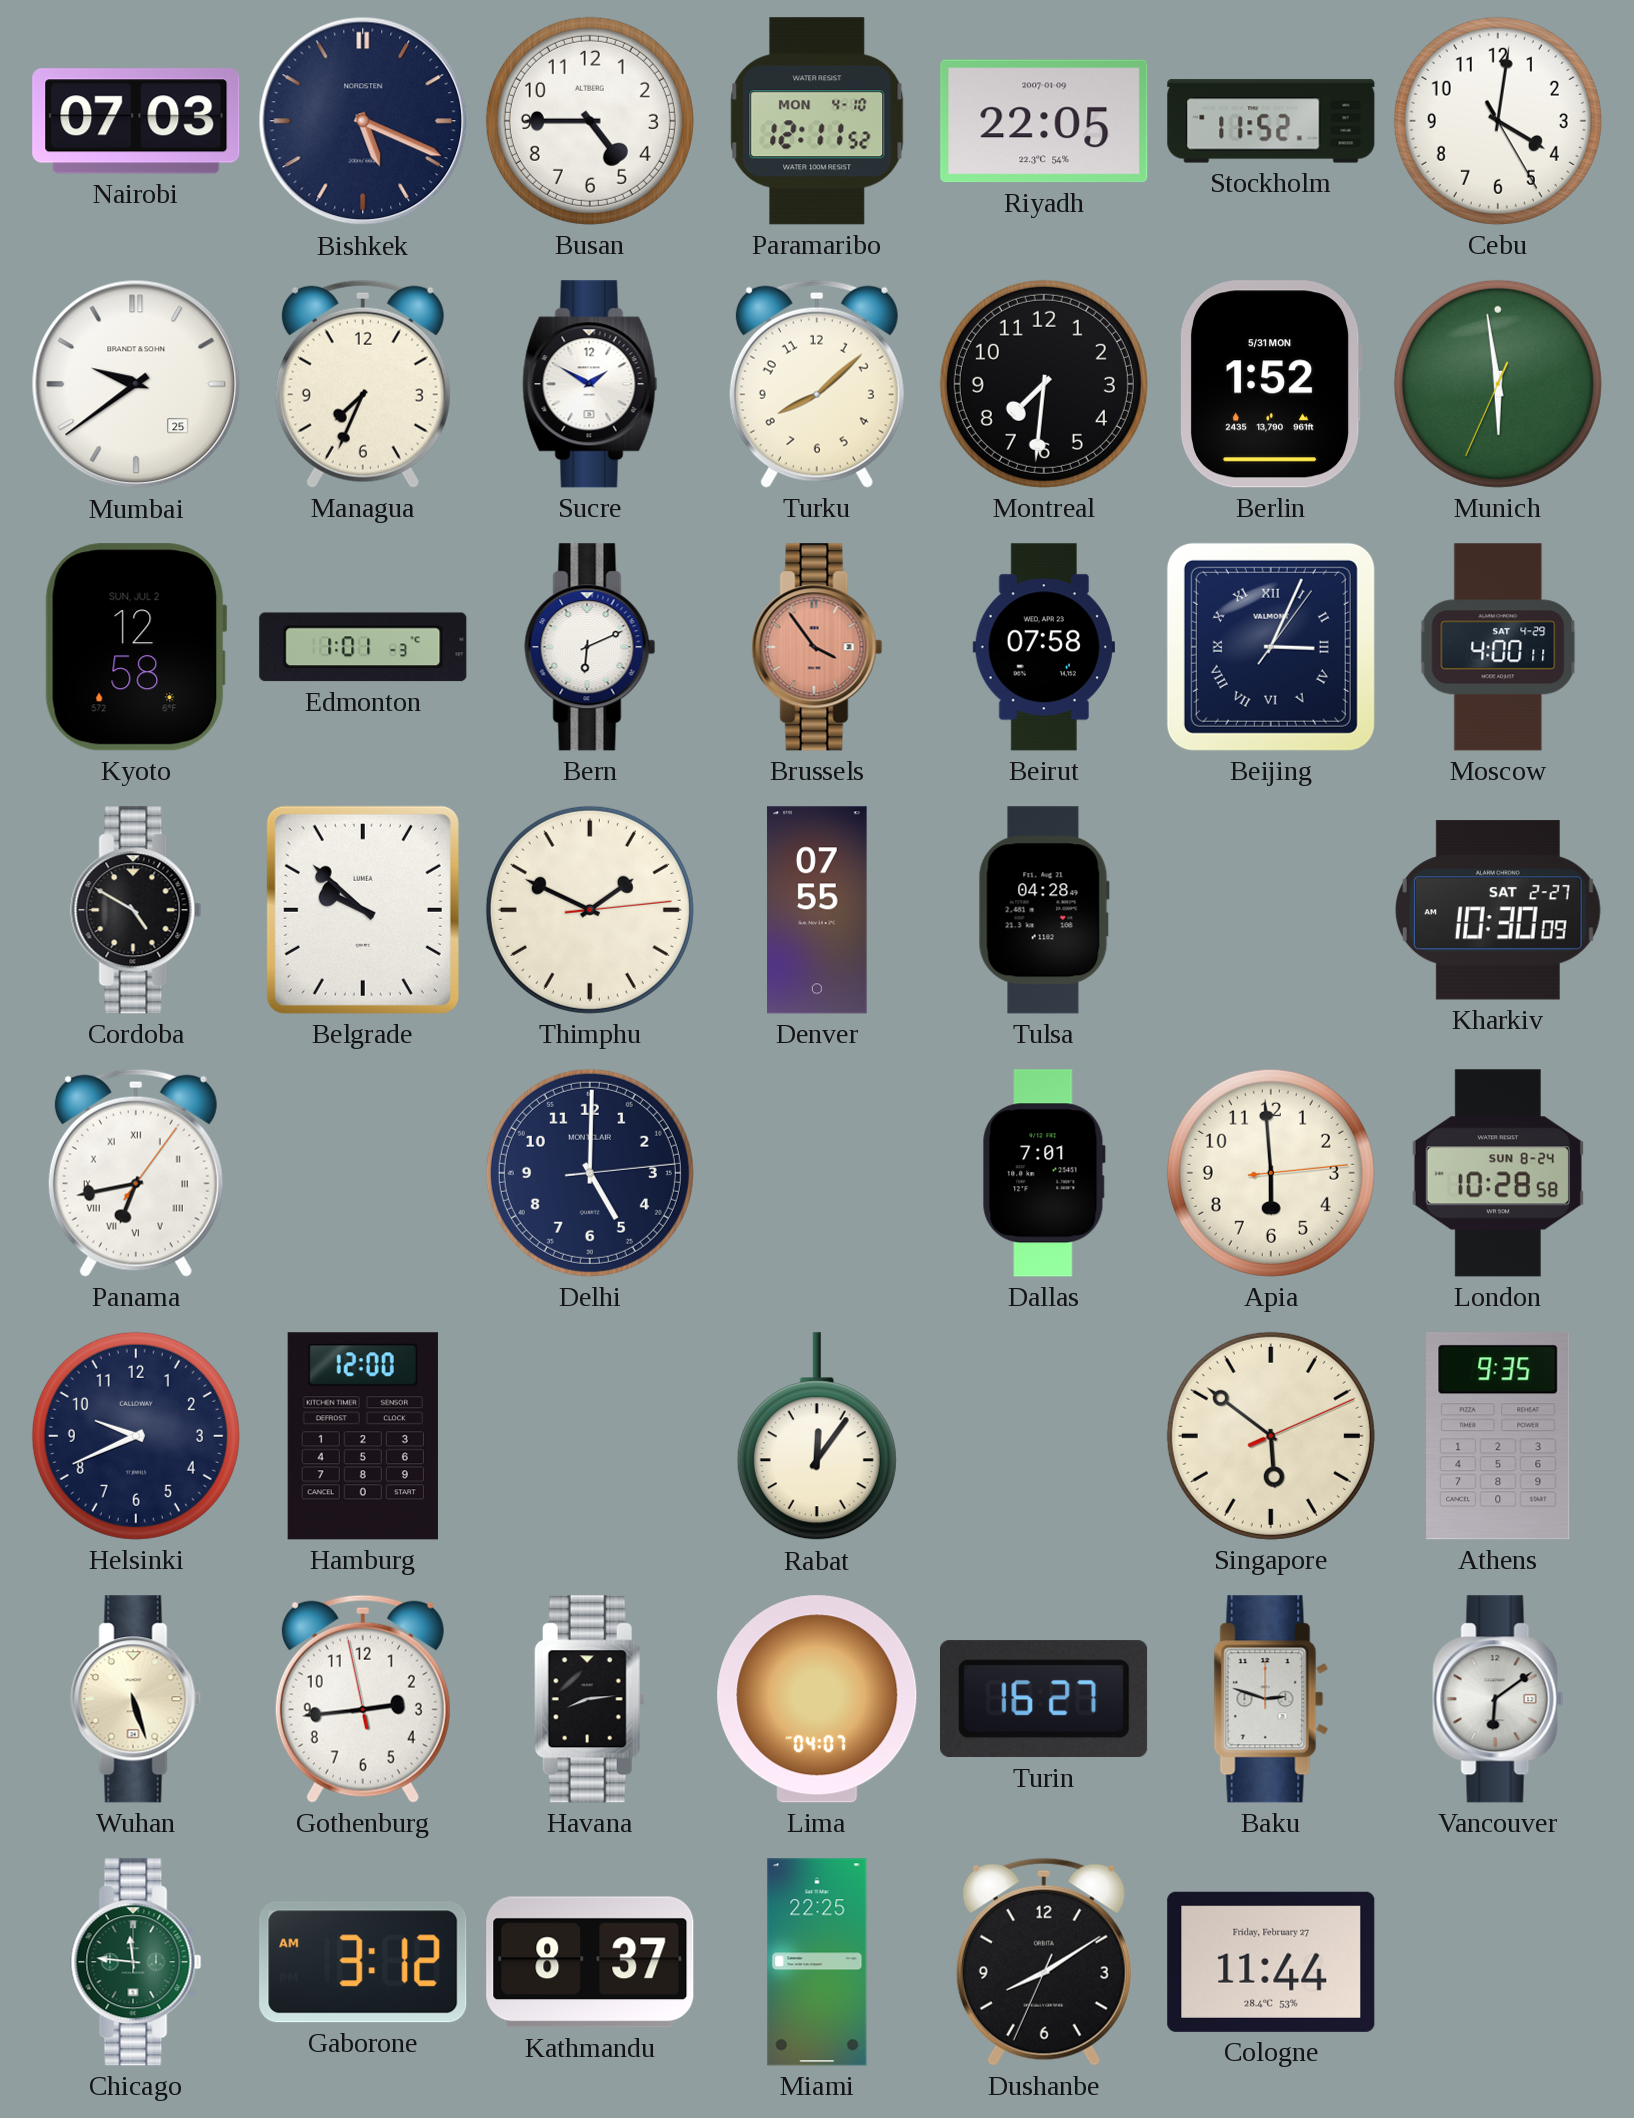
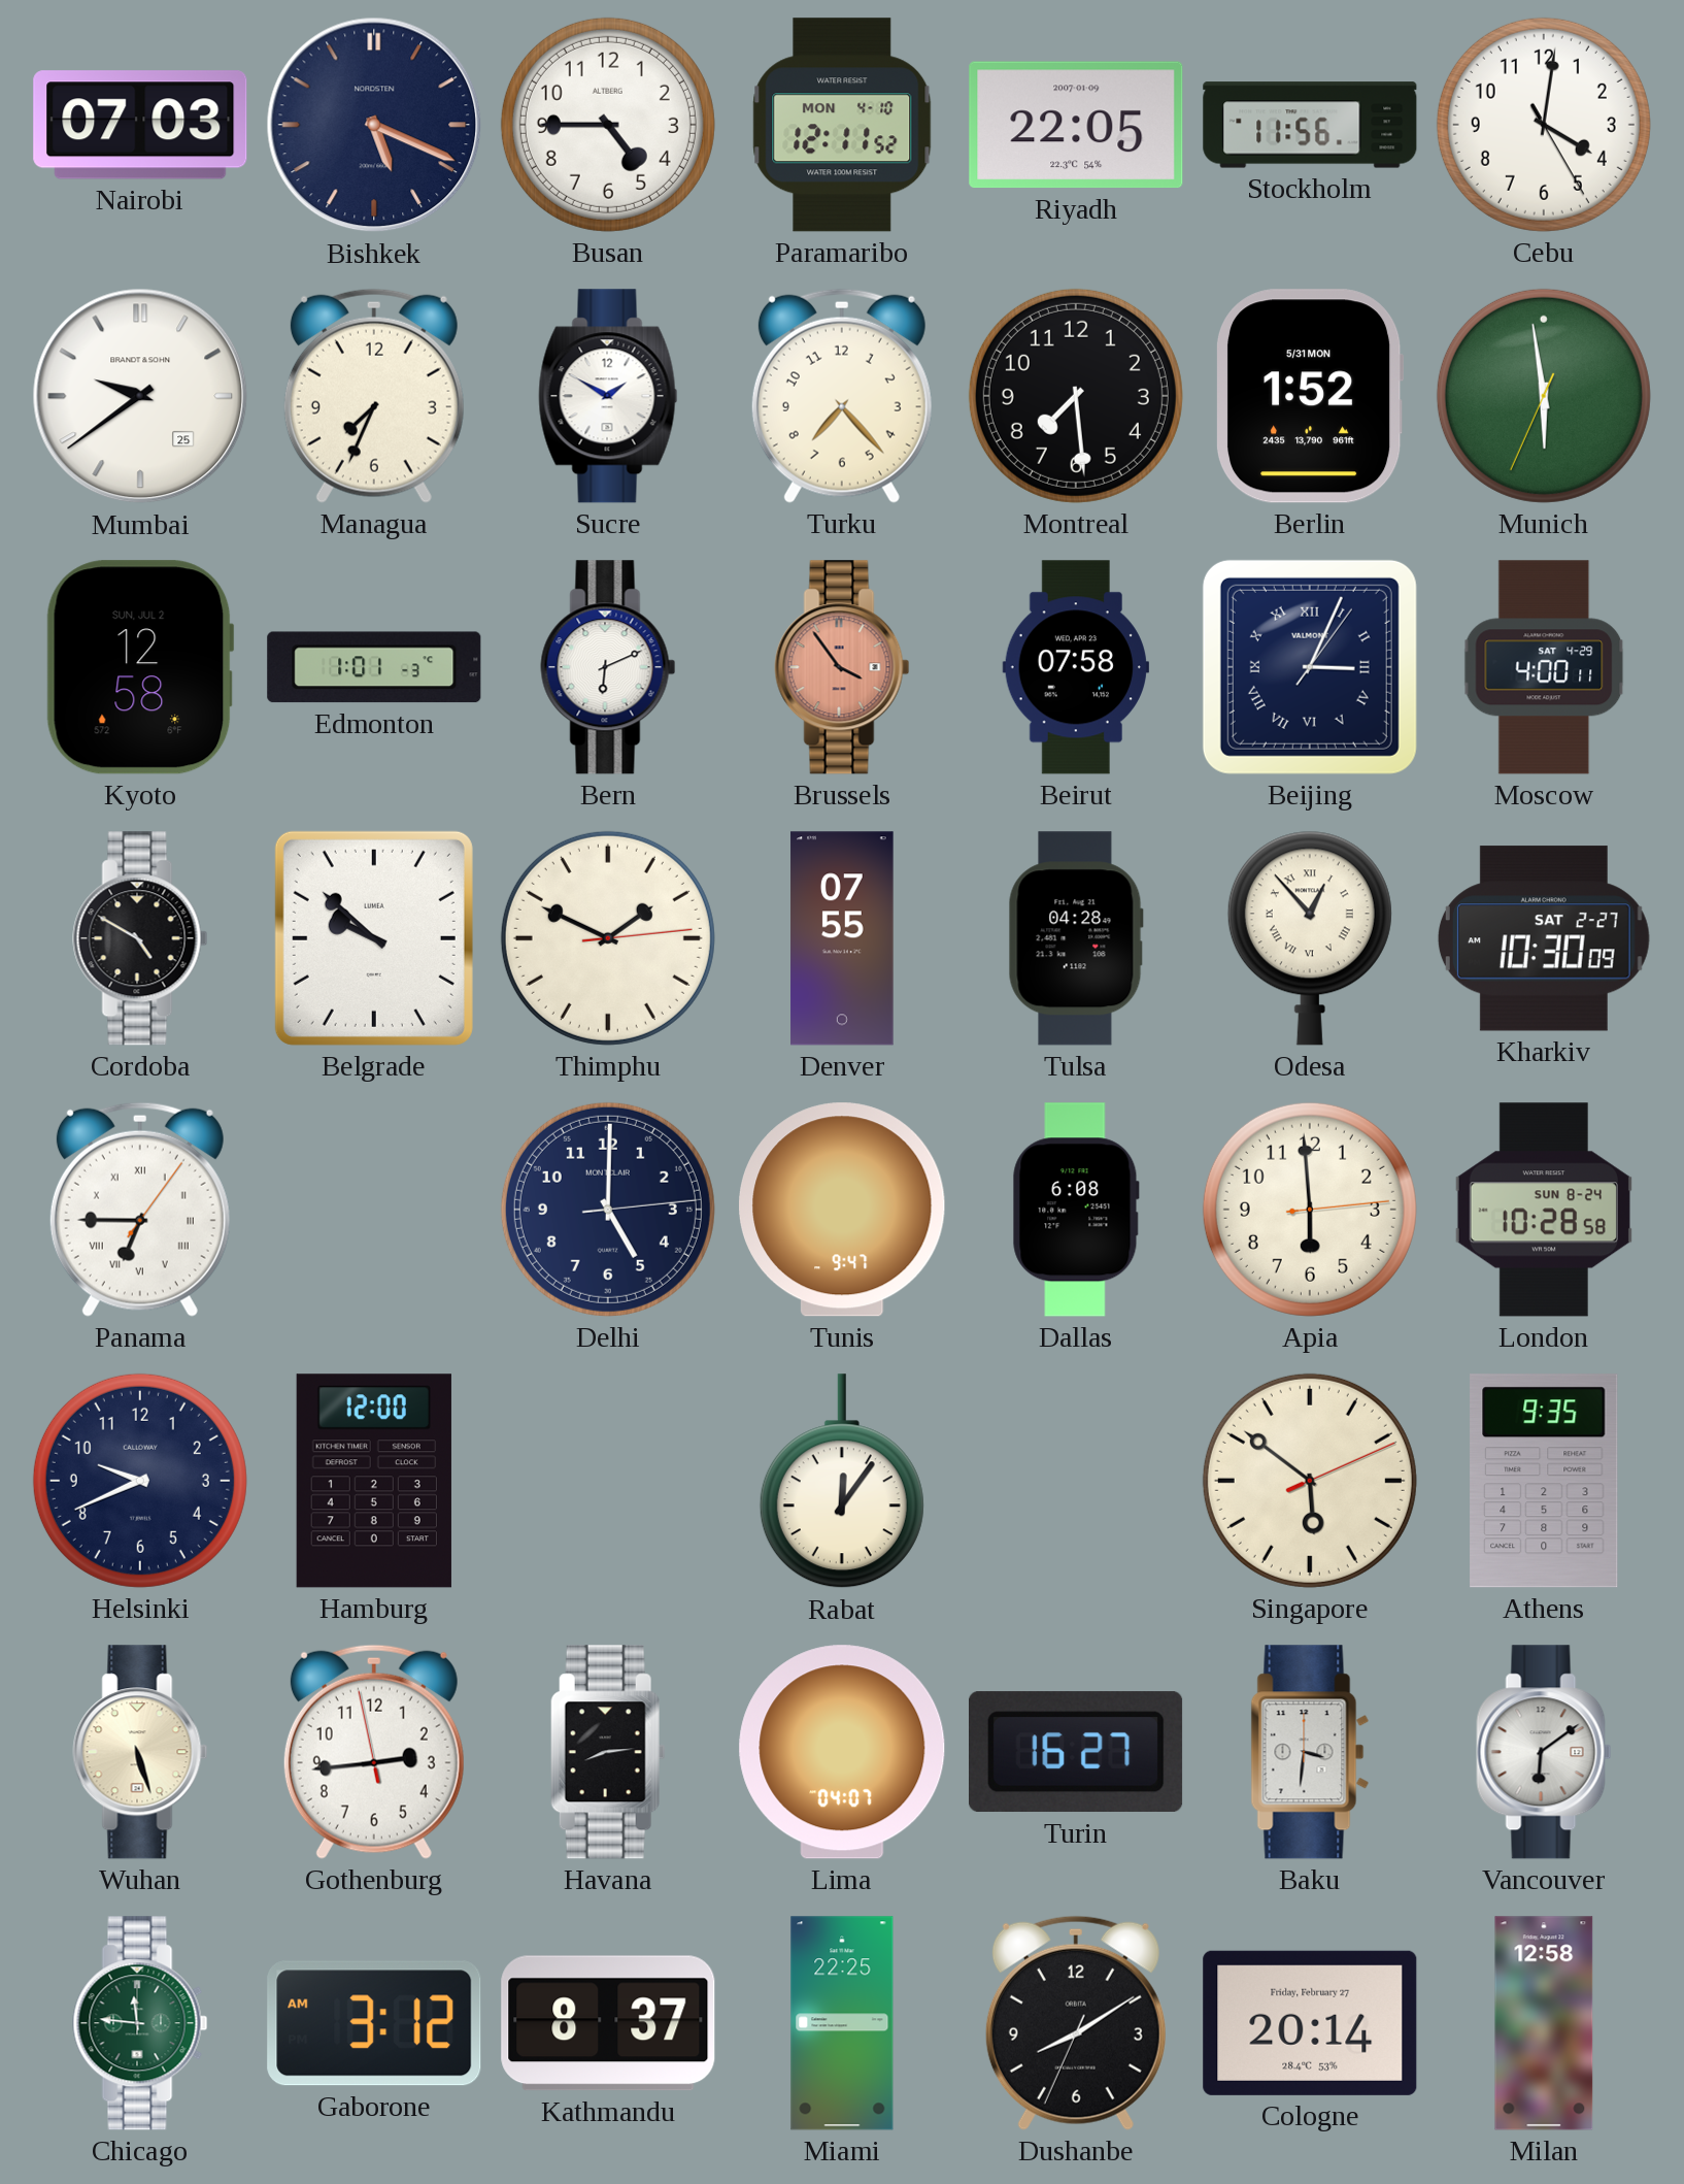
Stockholm: 11:52 -> 11:56 (1310, 125)
Turku: 8:08 -> 7:23 (842, 396)
Montreal: 7:31 -> 7:29 (1076, 396)
Odesa: none -> 12:53 (1310, 938)
Panama: 6:43 -> 6:45 (140, 1210)
Tunis: none -> 9:47 (842, 1210)
Dallas: 7:01 -> 6:08 (1076, 1210)
Baku: 2:48 -> 3:31 (1310, 1752)
Cologne: 11:44 -> 20:14 (1310, 2023)
Milan: none -> 12:58 (1544, 2023)
